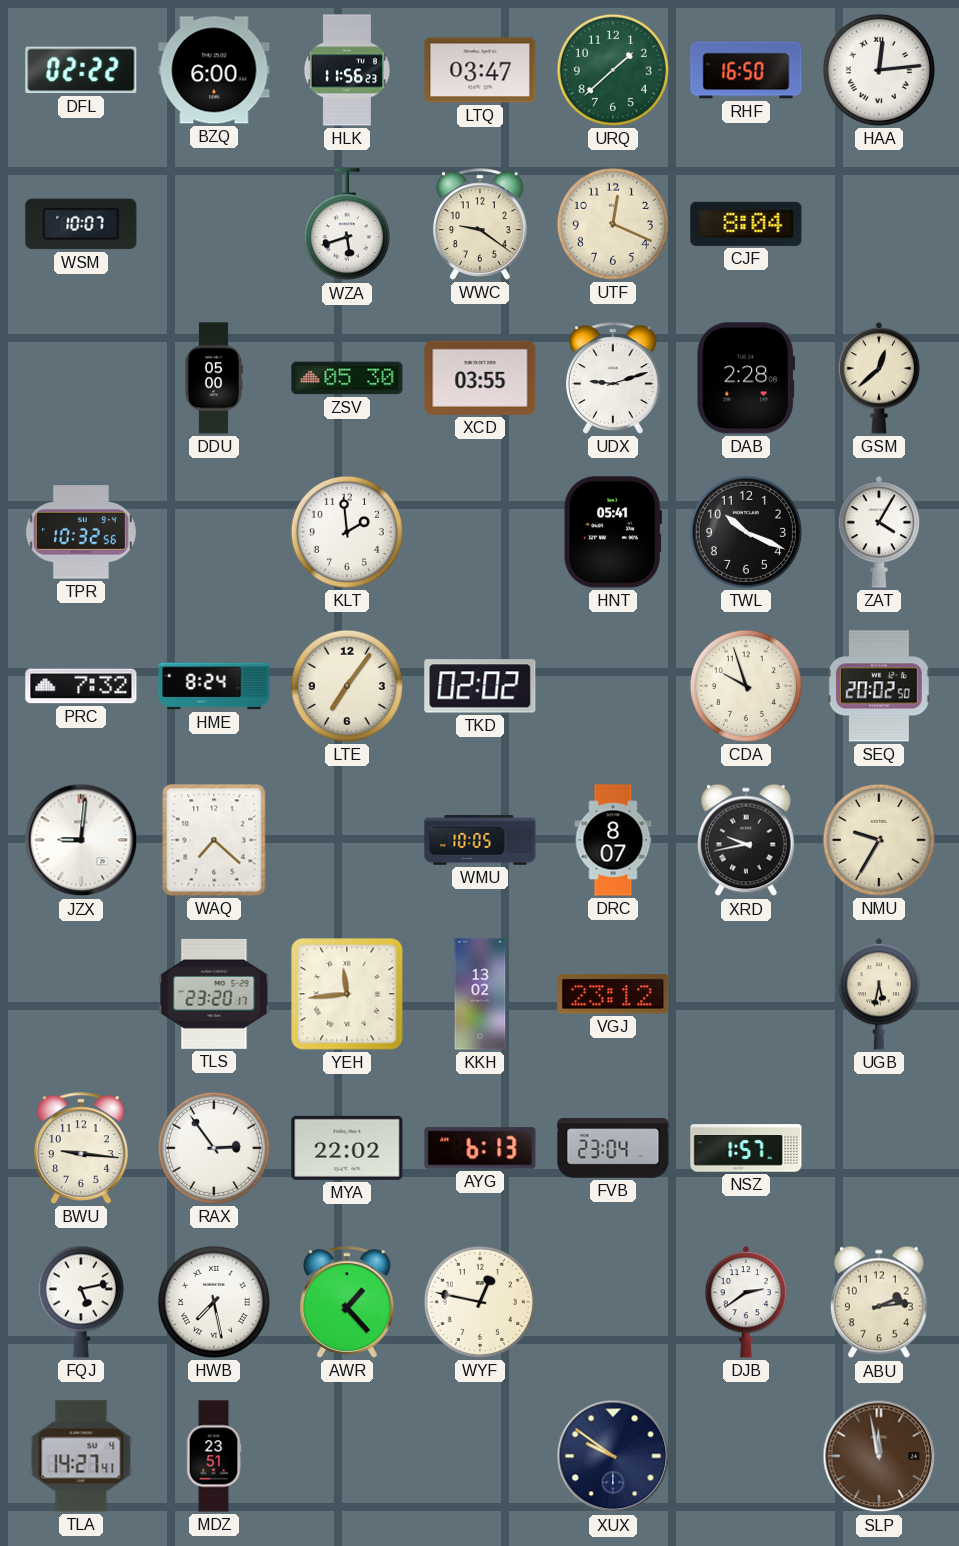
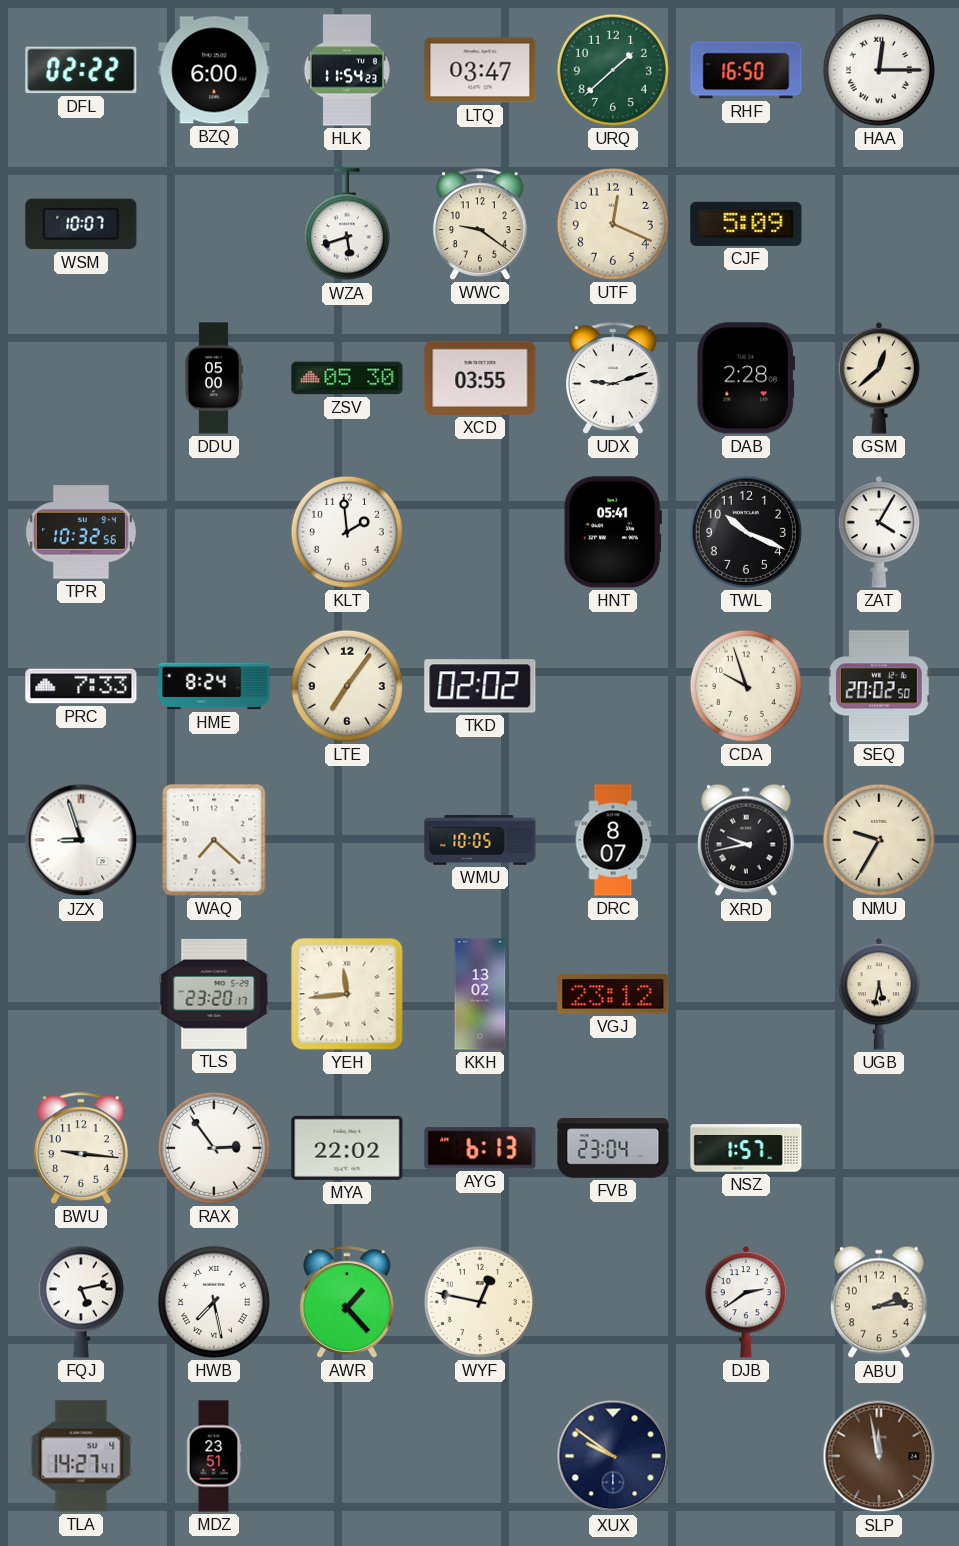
HLK: 11:56 -> 11:54 (347, 70)
HAA: 12:14 -> 12:15 (879, 70)
CJF: 8:04 -> 5:09 (746, 224)
PRC: 7:32 -> 7:33 (81, 686)
JZX: 9:01 -> 8:57 (81, 840)
